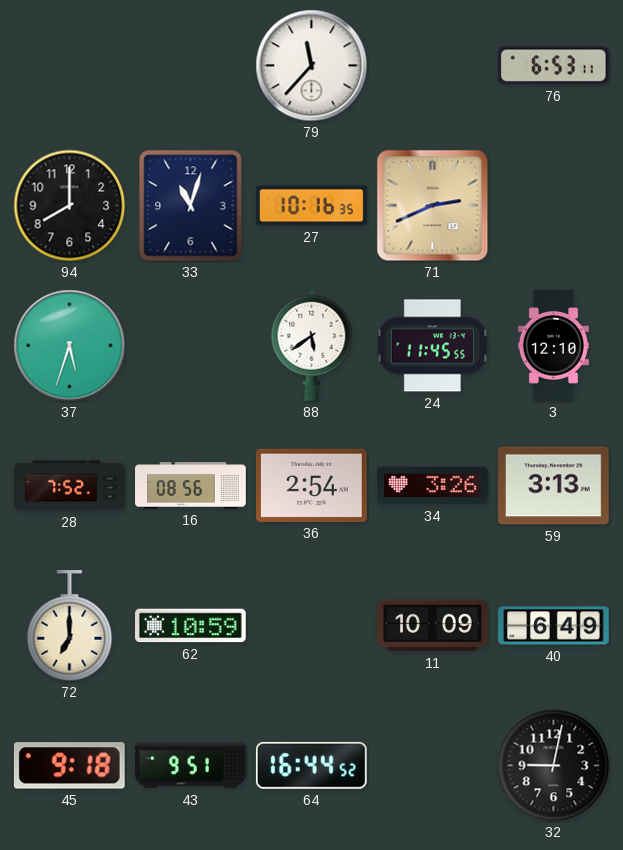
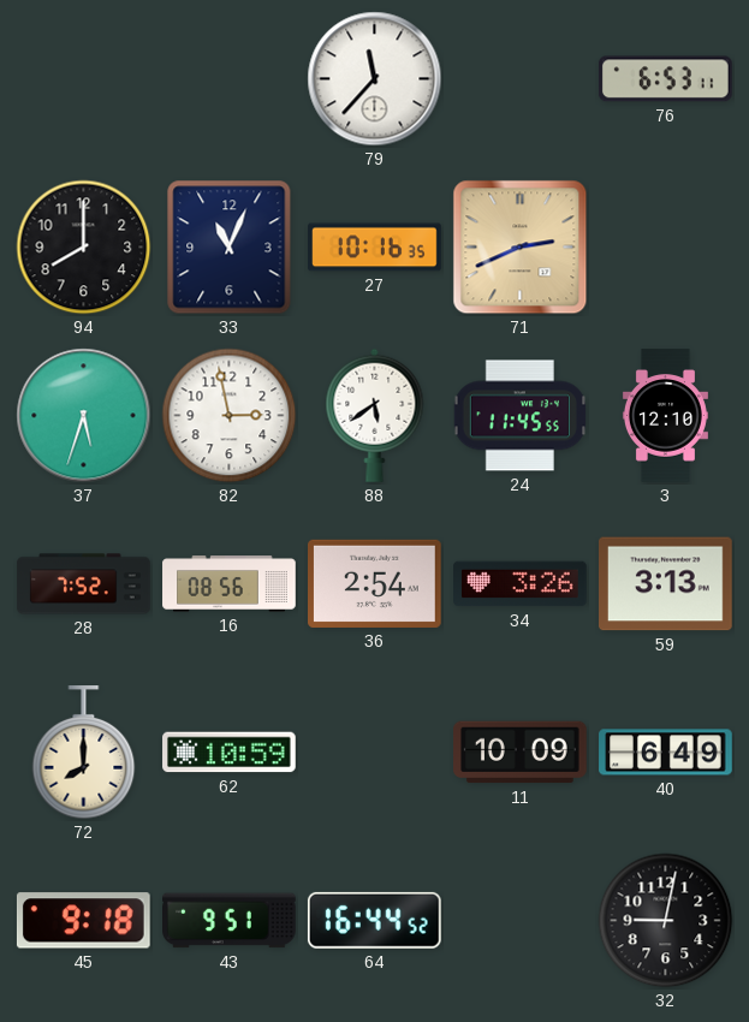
33: 11:03 -> 11:04 (230, 248)
82: none -> 2:58 (230, 416)
72: 7:00 -> 8:00 (84, 753)
